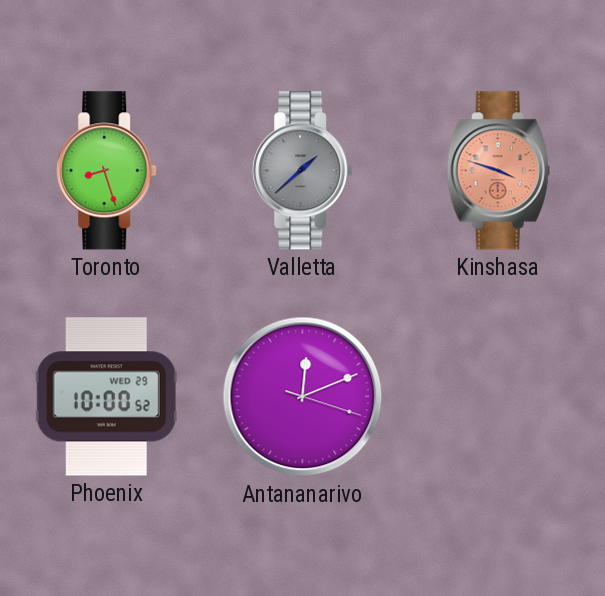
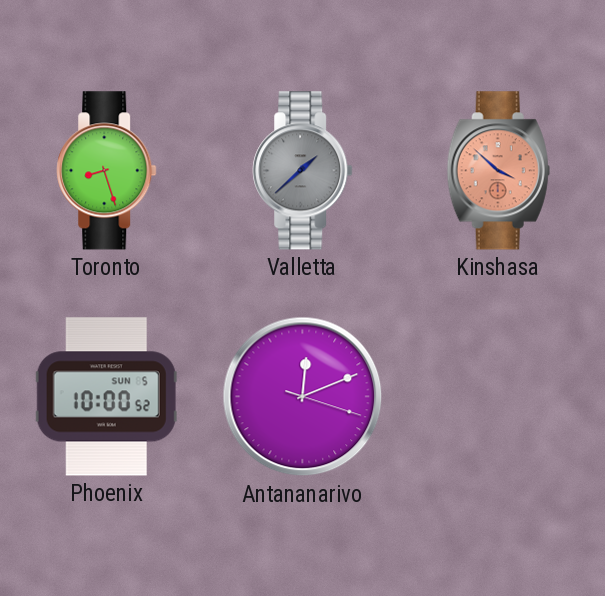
Kinshasa: 3:48 -> 3:52 (498, 171)
Phoenix date: WED 29 -> SUN 5 (106, 397)
